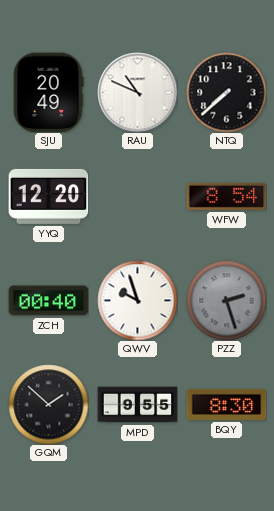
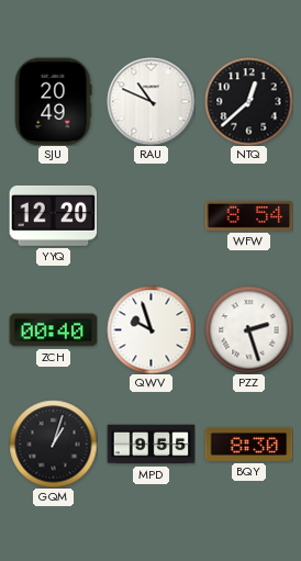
NTQ: 7:38 -> 12:38 (248, 101)
PZZ dial: grey -> white (248, 329)
GQM: 1:52 -> 1:03 (53, 444)
